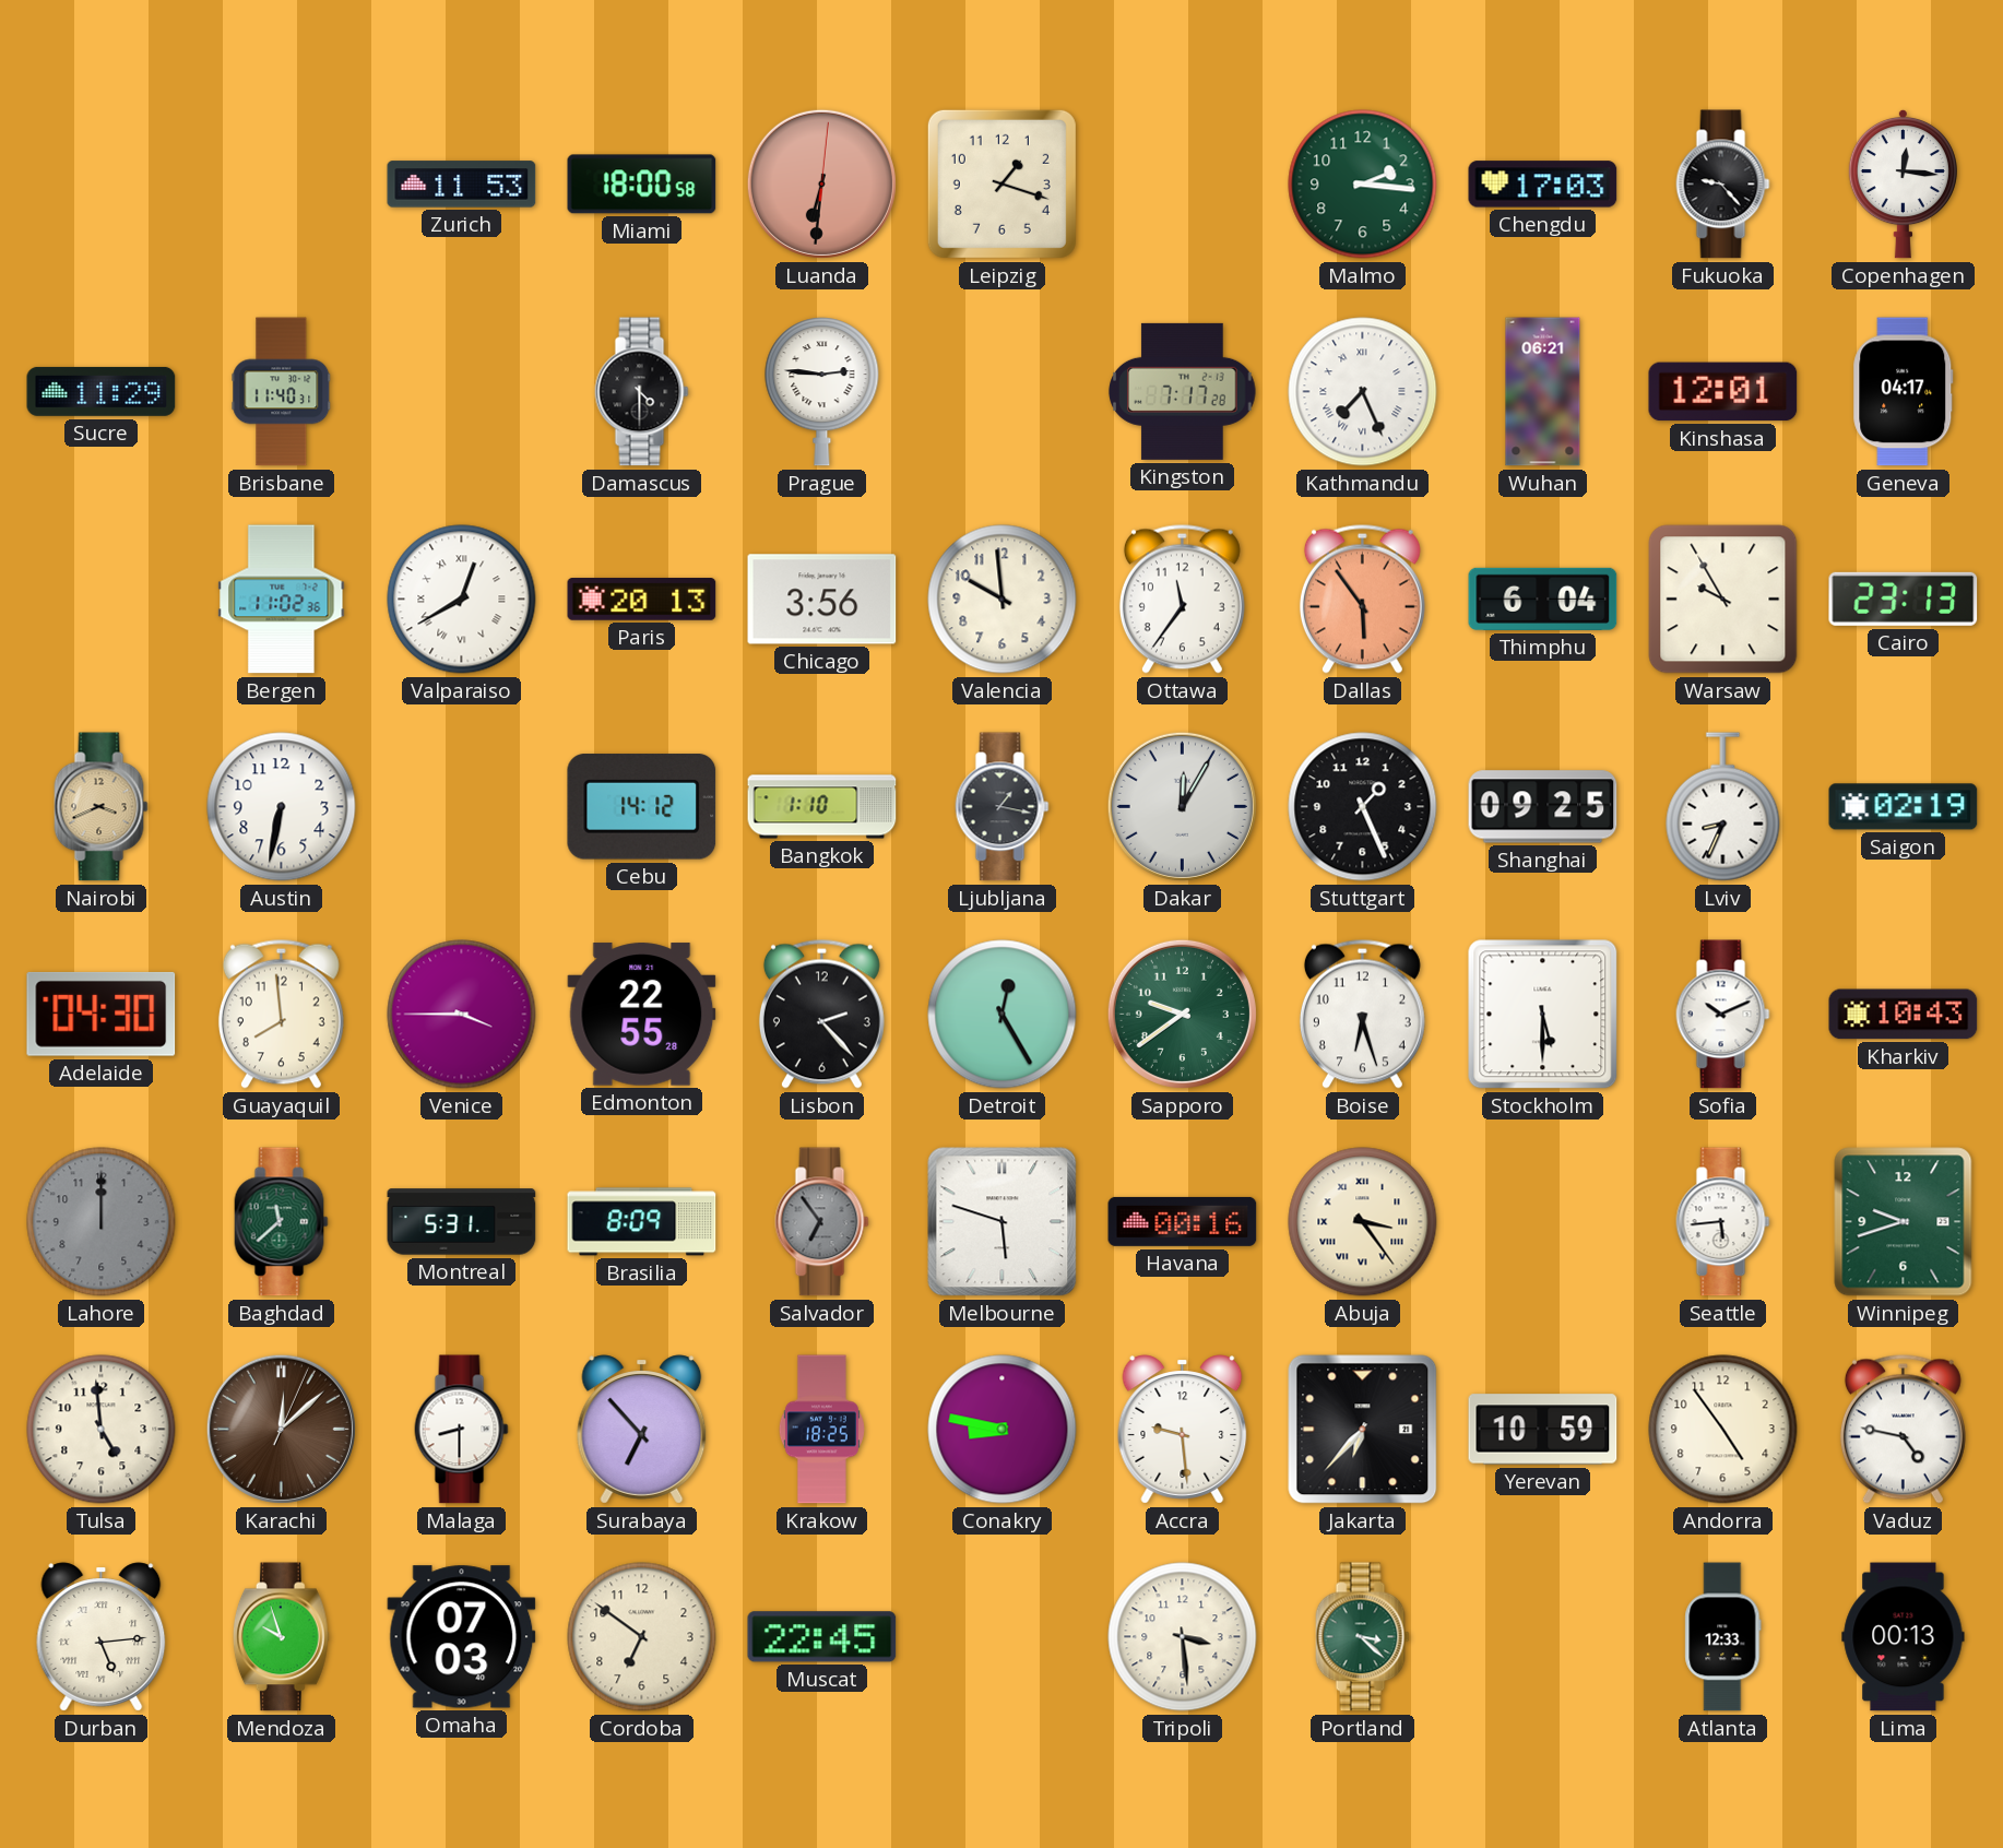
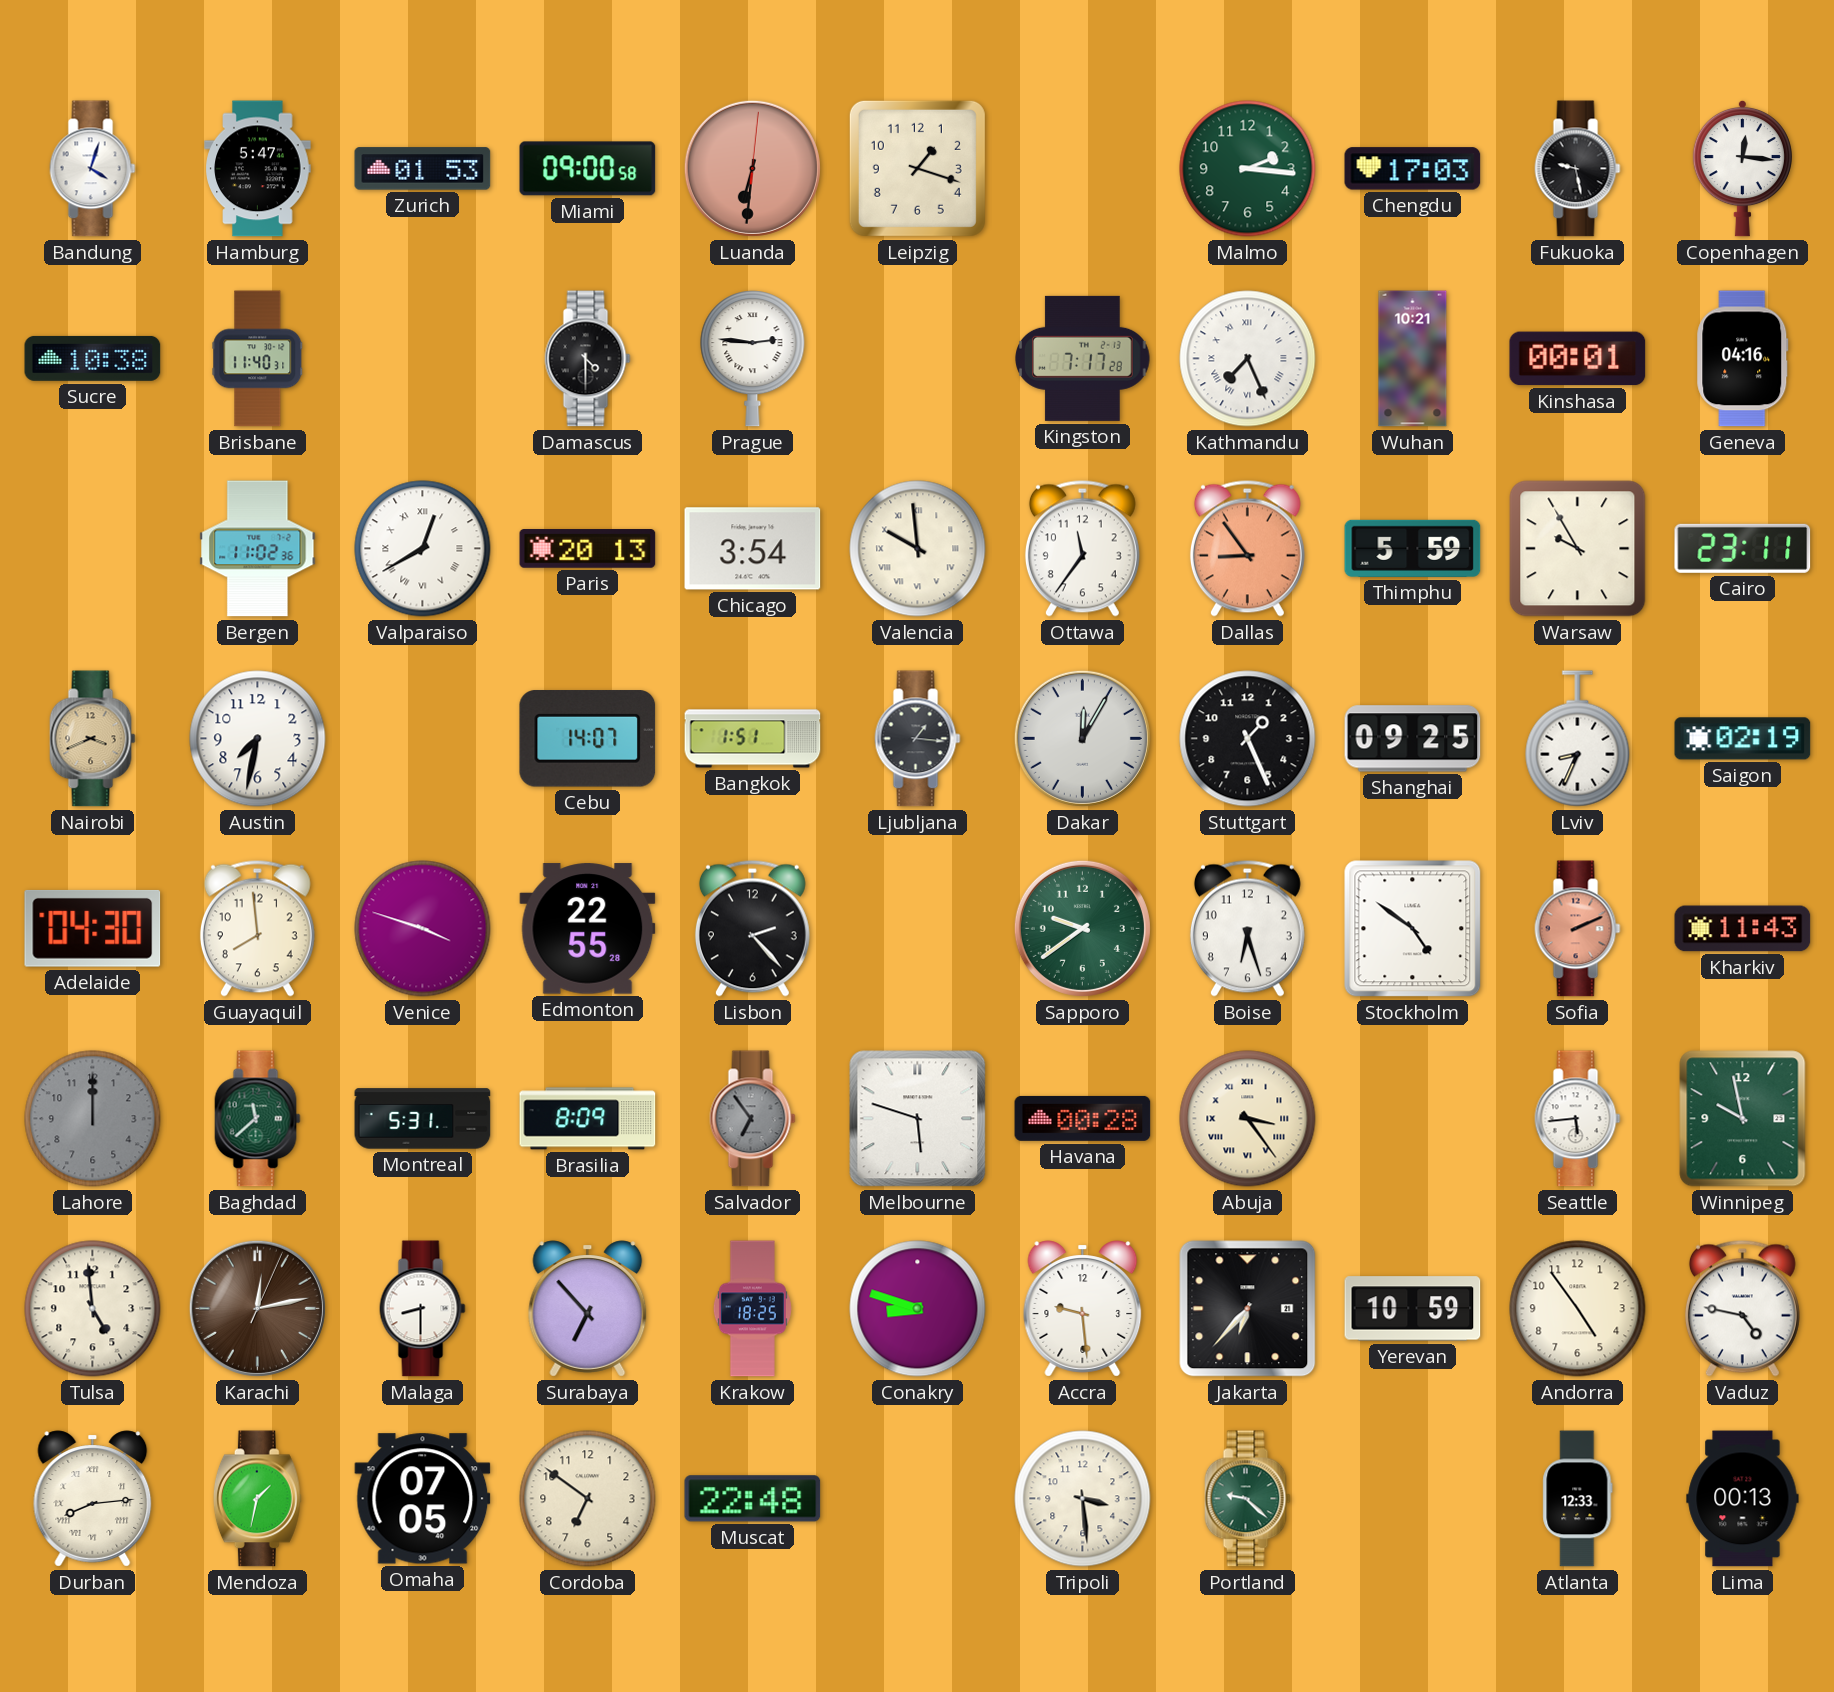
Bandung: none -> 4:03 (93, 169)
Hamburg: none -> 5:47 (258, 169)
Zurich: 11:53 -> 01:53 (423, 169)
Miami: 18:00 -> 09:00 (588, 169)
Fukuoka: 9:23 -> 9:28 (1578, 169)
Sucre: 11:29 -> 10:38 (93, 358)
Wuhan: 06:21 -> 10:21 (1413, 359)
Kinshasa: 12:01 -> 00:01 (1578, 359)
Geneva: 04:17 -> 04:16 (1743, 359)
Chicago: 3:56 -> 3:54 (753, 549)
Valencia numerals: Arabic -> Roman (918, 549)
Dallas: 5:54 -> 8:54 (1247, 548)
Thimphu: 6:04 -> 5:59 (1413, 548)
Cairo: 23:13 -> 23:11 (1743, 548)
Austin: 6:32 -> 7:32 (258, 739)
Cebu: 14:12 -> 14:07 (588, 739)
Bangkok: 1:10 -> 1:51 (753, 739)
Ljubljana: 1:17 -> 1:16 (918, 739)
Venice: 3:45 -> 3:48 (423, 929)
Detroit: 12:25 -> none (1003, 1015)
Stockholm: 5:30 -> 4:51 (1413, 929)
Sofia: 10:11 -> 2:11 (1578, 929)
Sofia dial: white -> salmon (1578, 929)
Kharkiv: 10:43 -> 11:43 (1743, 929)
Havana: 00:16 -> 00:28 (1083, 1118)
Winnipeg: 9:42 -> 9:58 (1743, 1119)
Karachi: 12:08 -> 12:13 (257, 1308)
Conakry: 8:47 -> 8:48 (918, 1309)
Durban: 5:14 -> 8:14 (93, 1499)
Mendoza: 9:57 -> 1:32 (257, 1499)
Omaha: 07:03 -> 07:05 (423, 1499)
Muscat: 22:45 -> 22:48 (753, 1499)
Portland: 3:22 -> 9:22 (1248, 1499)
